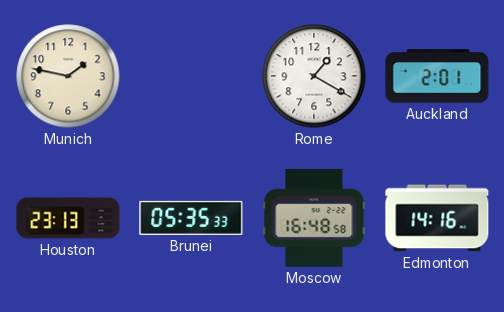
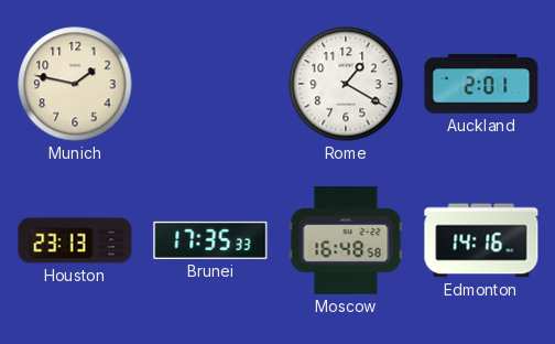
Brunei: 05:35 -> 17:35 (210, 240)
